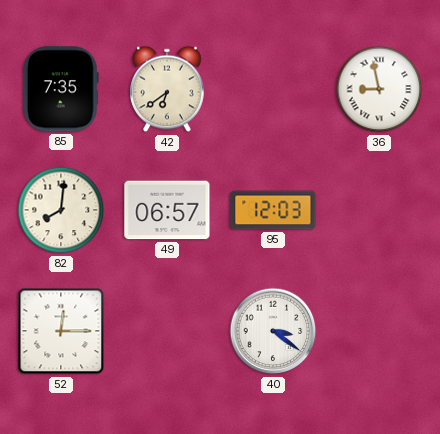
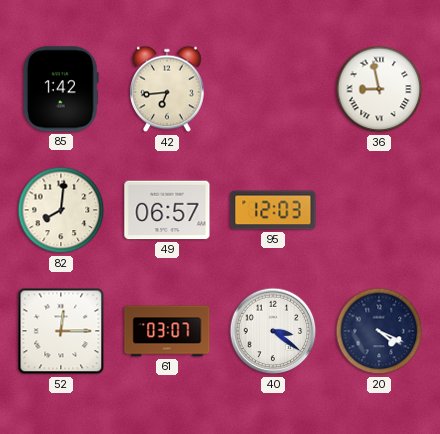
85: 7:35 -> 1:42 (61, 89)
42: 6:39 -> 6:44 (167, 89)
61: none -> 03:07 (167, 331)
20: none -> 4:19 (379, 331)
